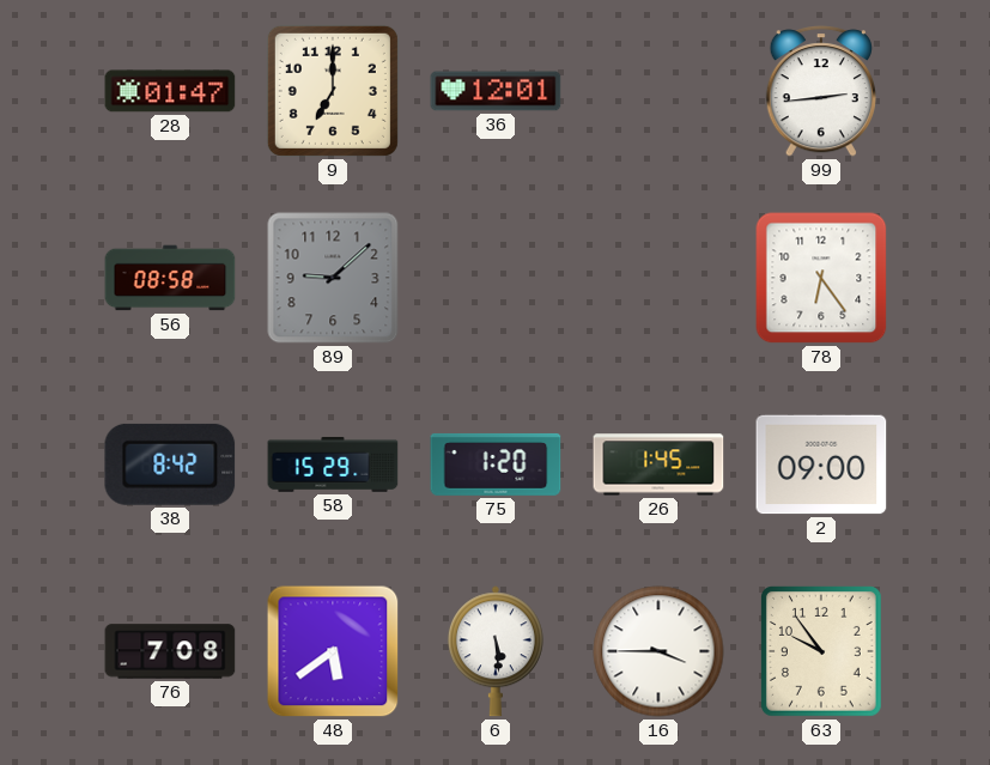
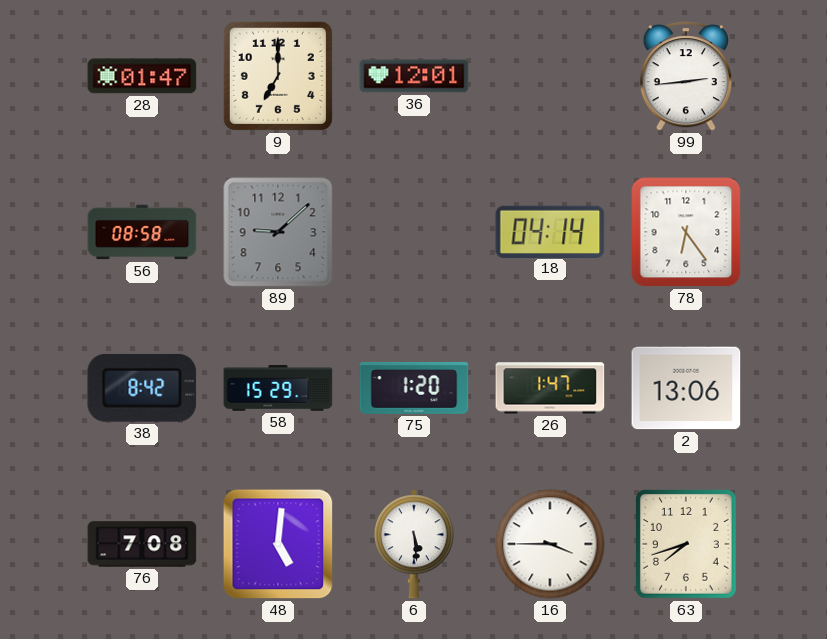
18: none -> 04:14 (550, 231)
26: 1:45 -> 1:47 (550, 388)
2: 09:00 -> 13:06 (686, 388)
48: 5:39 -> 5:01 (278, 544)
63: 9:54 -> 7:42 (687, 545)
